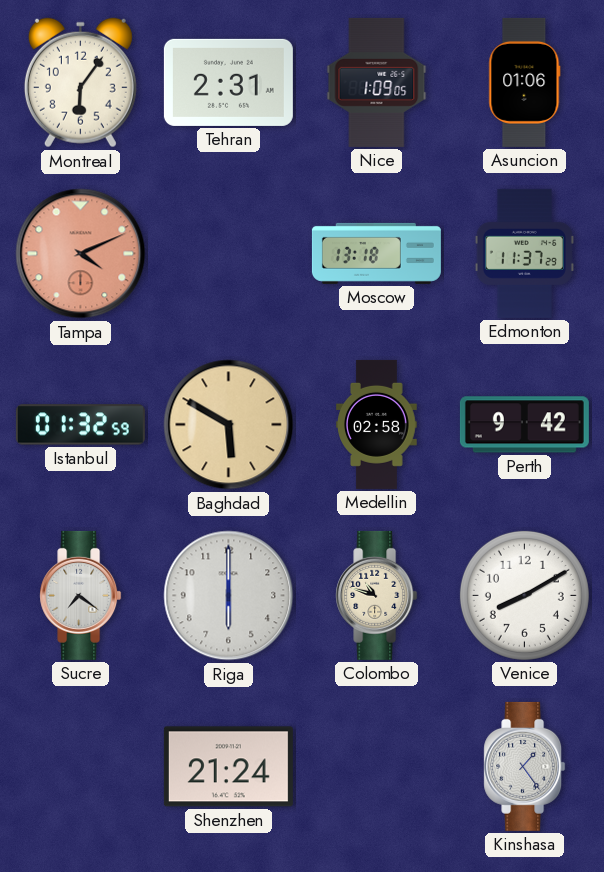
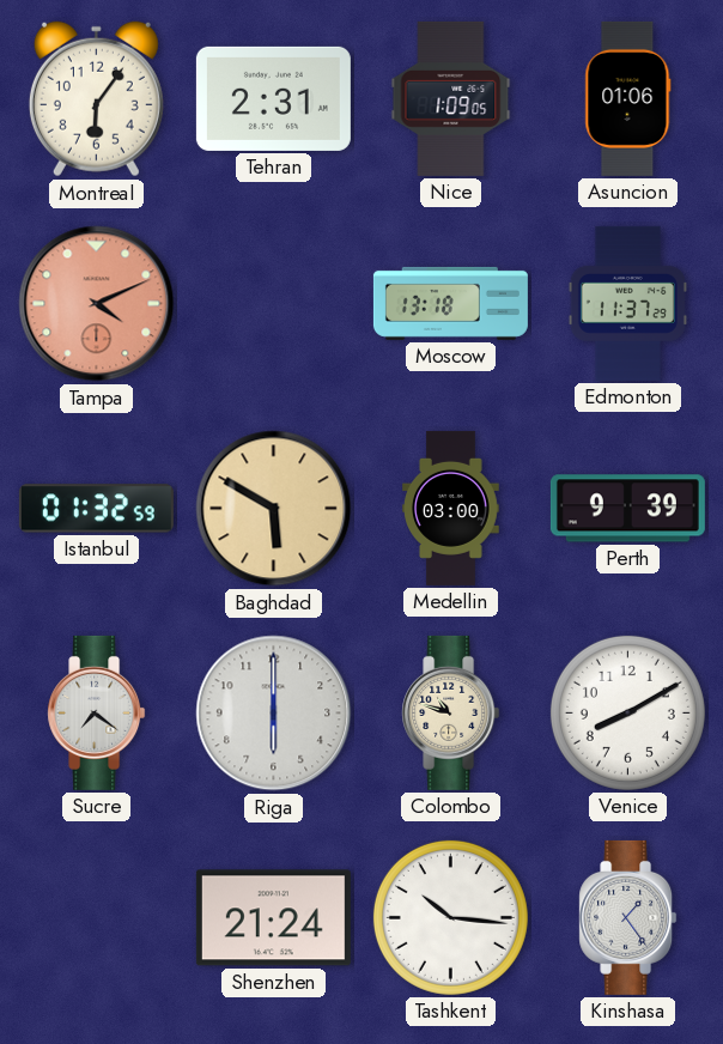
Medellin: 02:58 -> 03:00 (451, 508)
Perth: 9:42 -> 9:39 (627, 509)
Tashkent: none -> 10:16 (450, 917)
